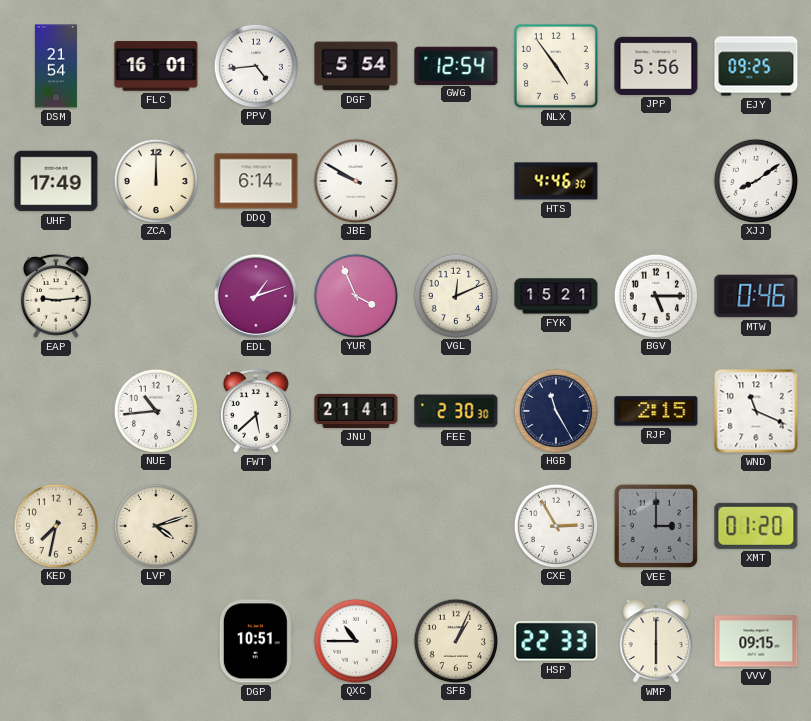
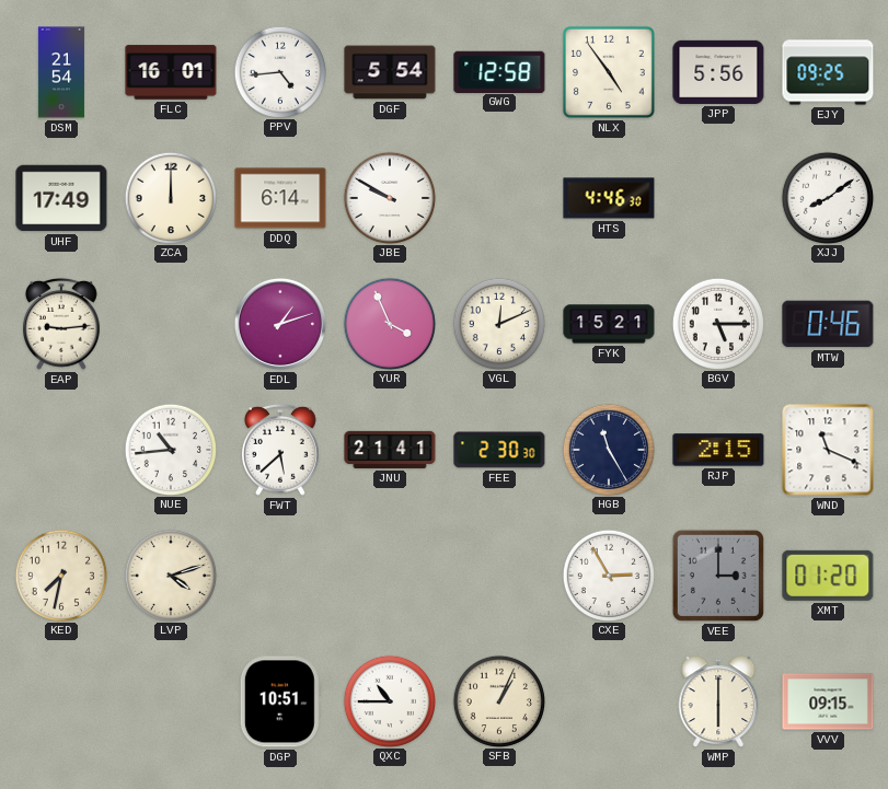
GWG: 12:54 -> 12:58 (499, 71)
HSP: 22:33 -> none (556, 641)
